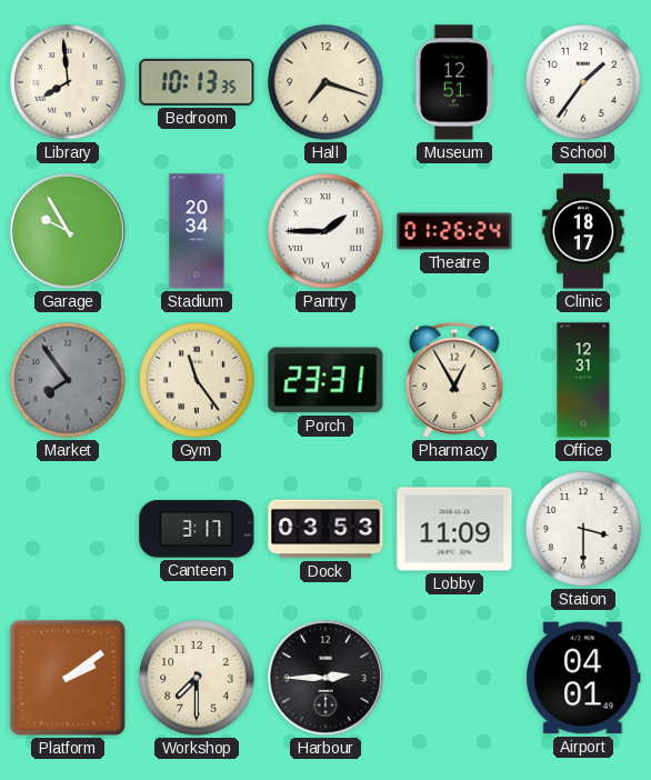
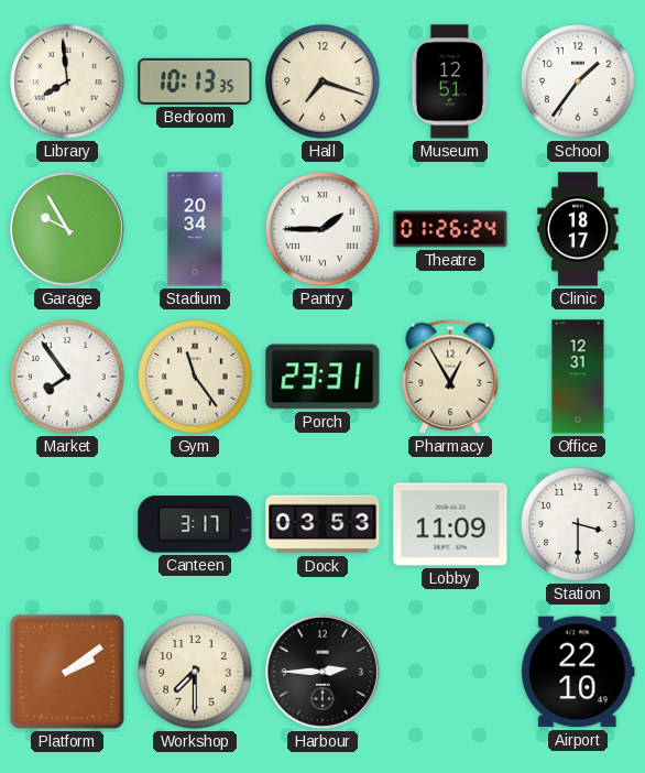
Market dial: grey -> white (67, 377)
Airport: 04:01 -> 22:10 (578, 672)
